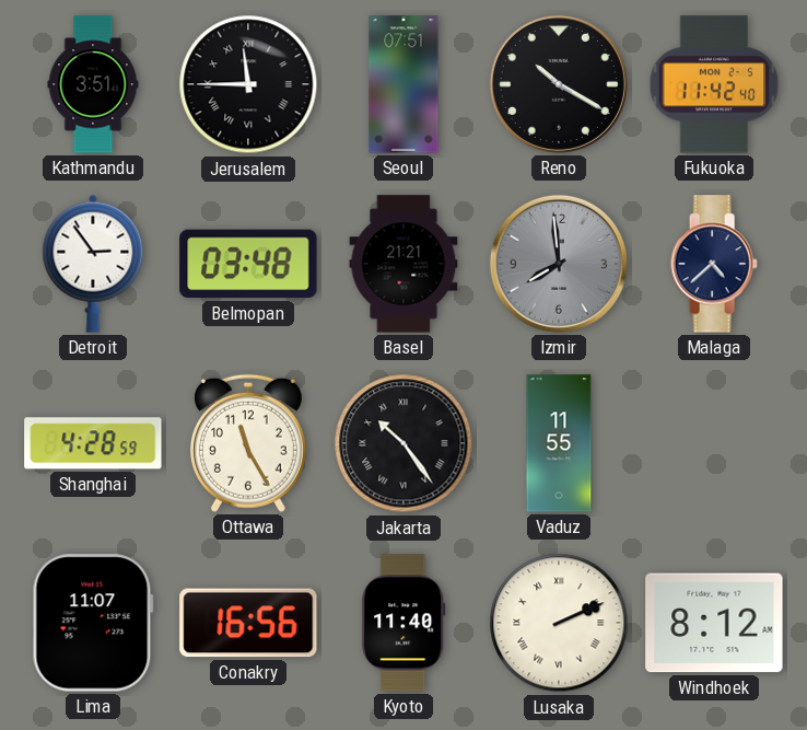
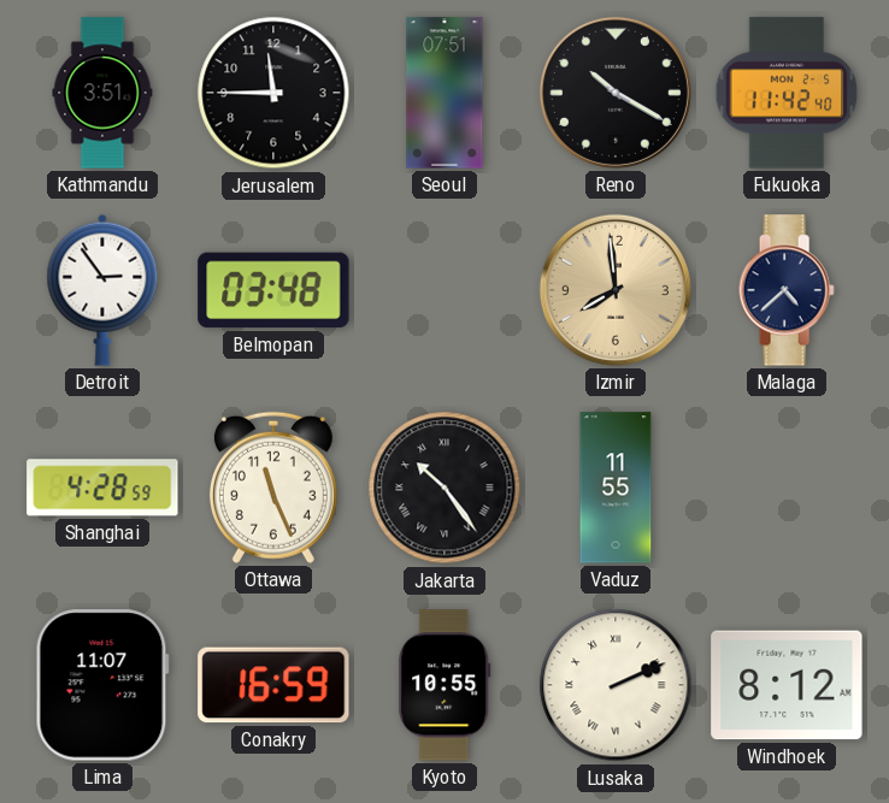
Jerusalem numerals: Roman -> Arabic (273, 93)
Basel: 21:21 -> none (403, 264)
Izmir dial: grey -> champagne (616, 290)
Ottawa: 11:25 -> 11:26 (273, 488)
Conakry: 16:56 -> 16:59 (273, 685)
Kyoto: 11:40 -> 10:55 (444, 685)
